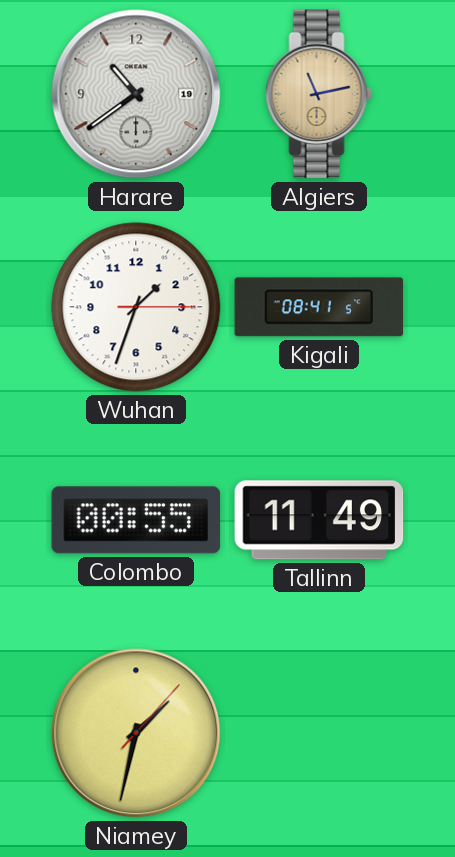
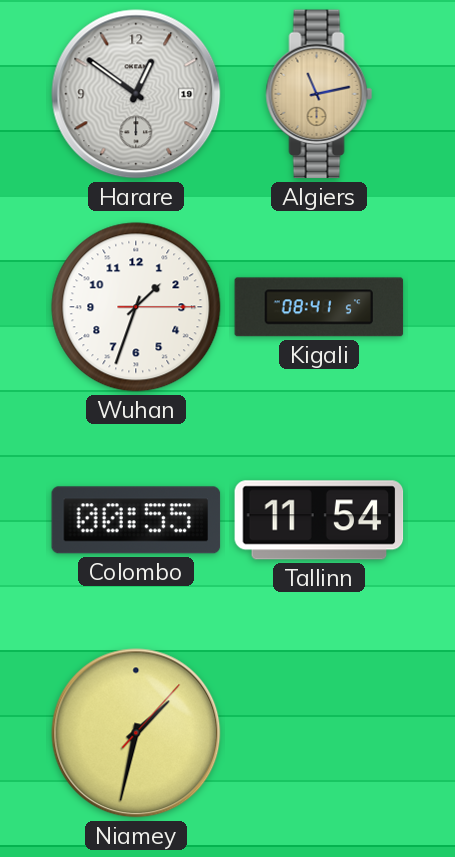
Harare: 10:39 -> 12:51 (136, 94)
Tallinn: 11:49 -> 11:54 (319, 520)
